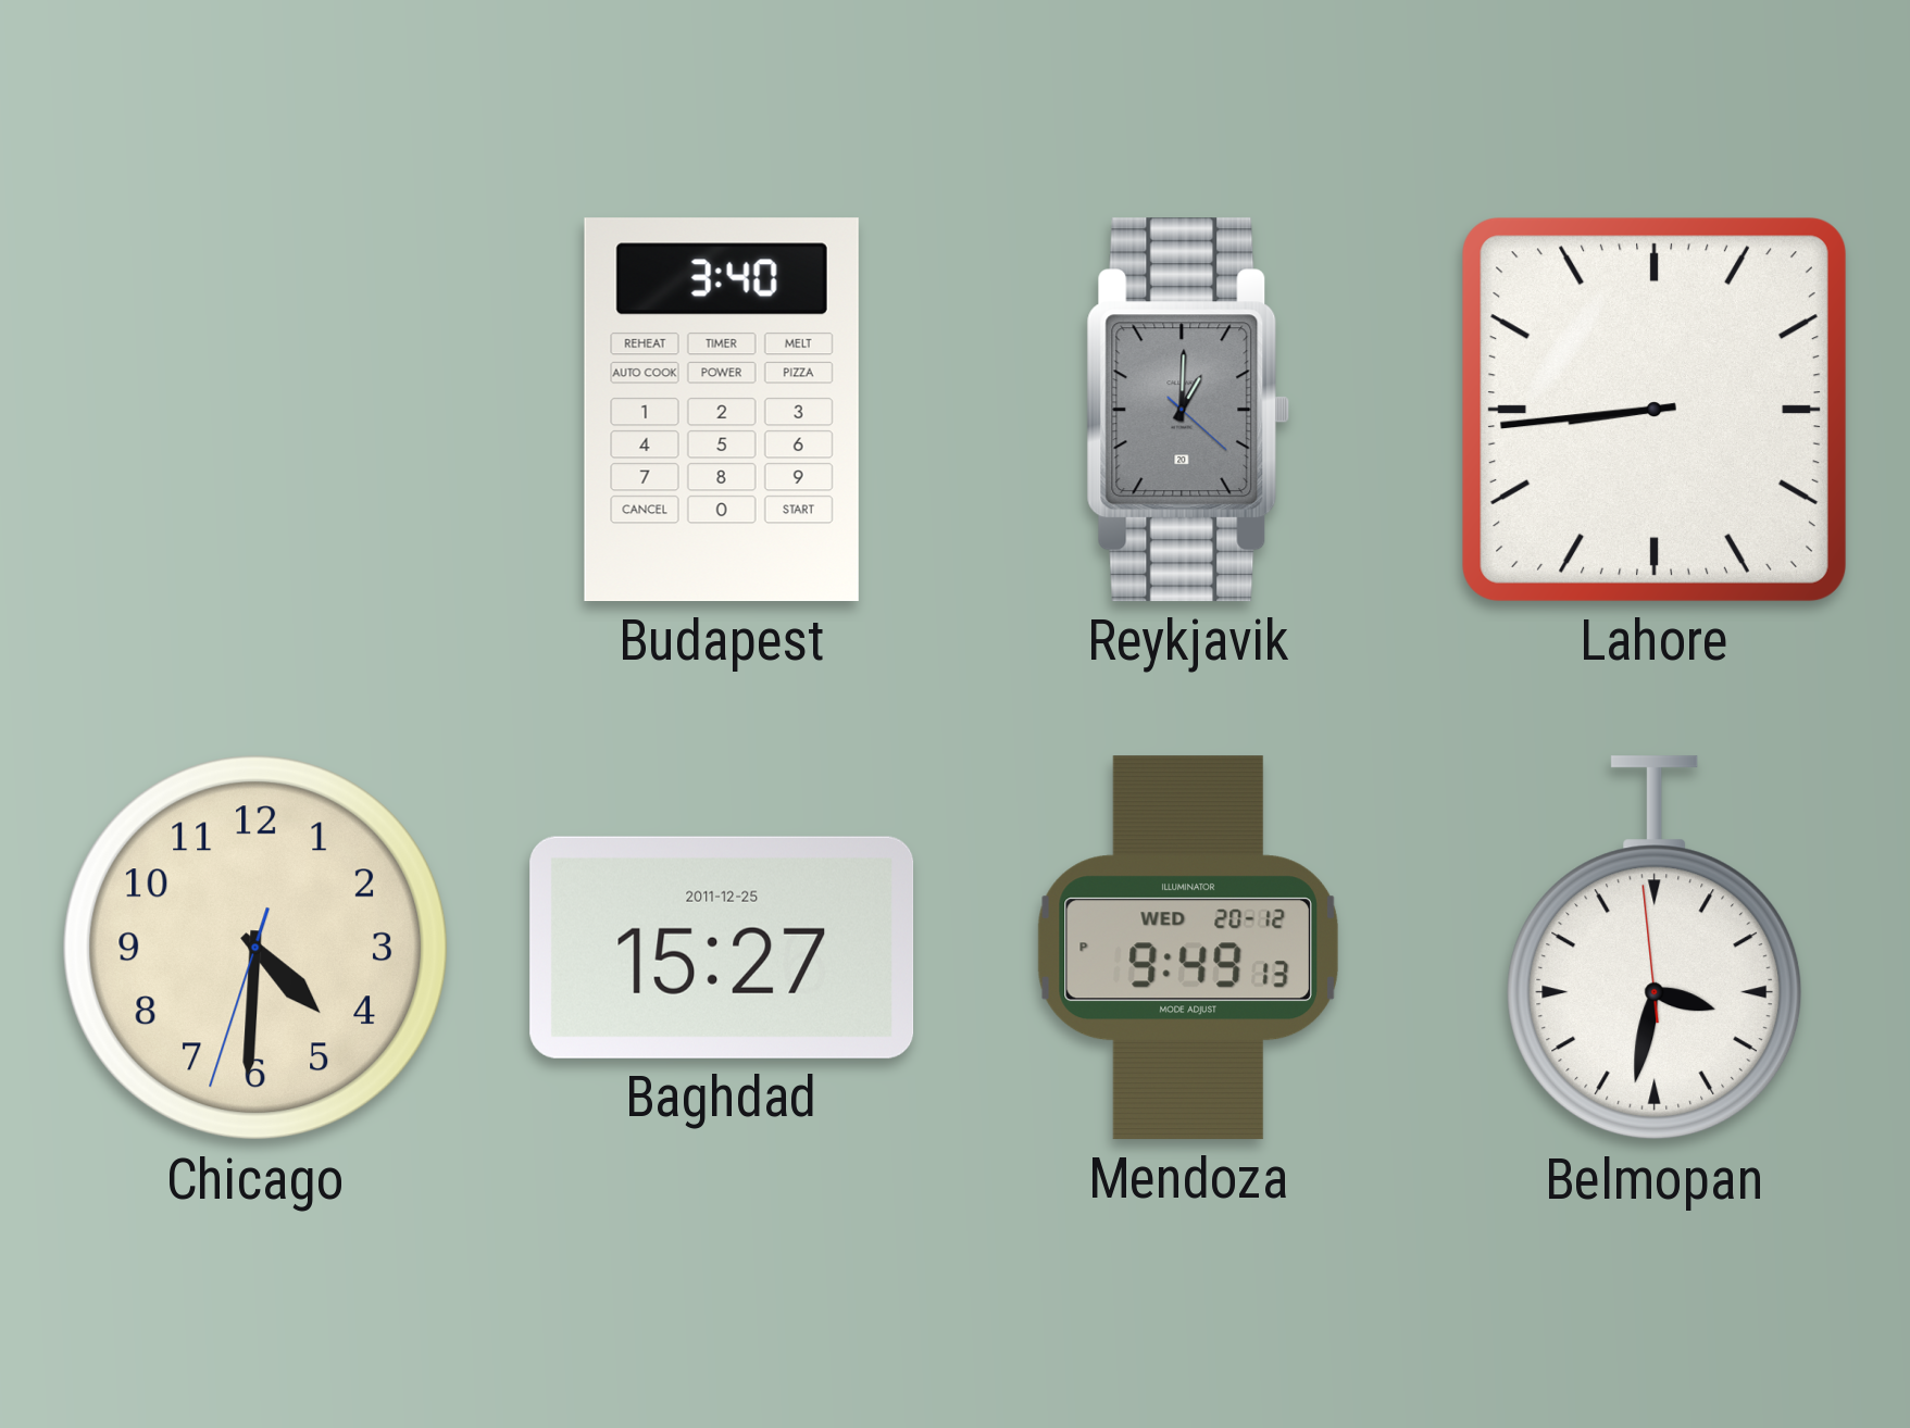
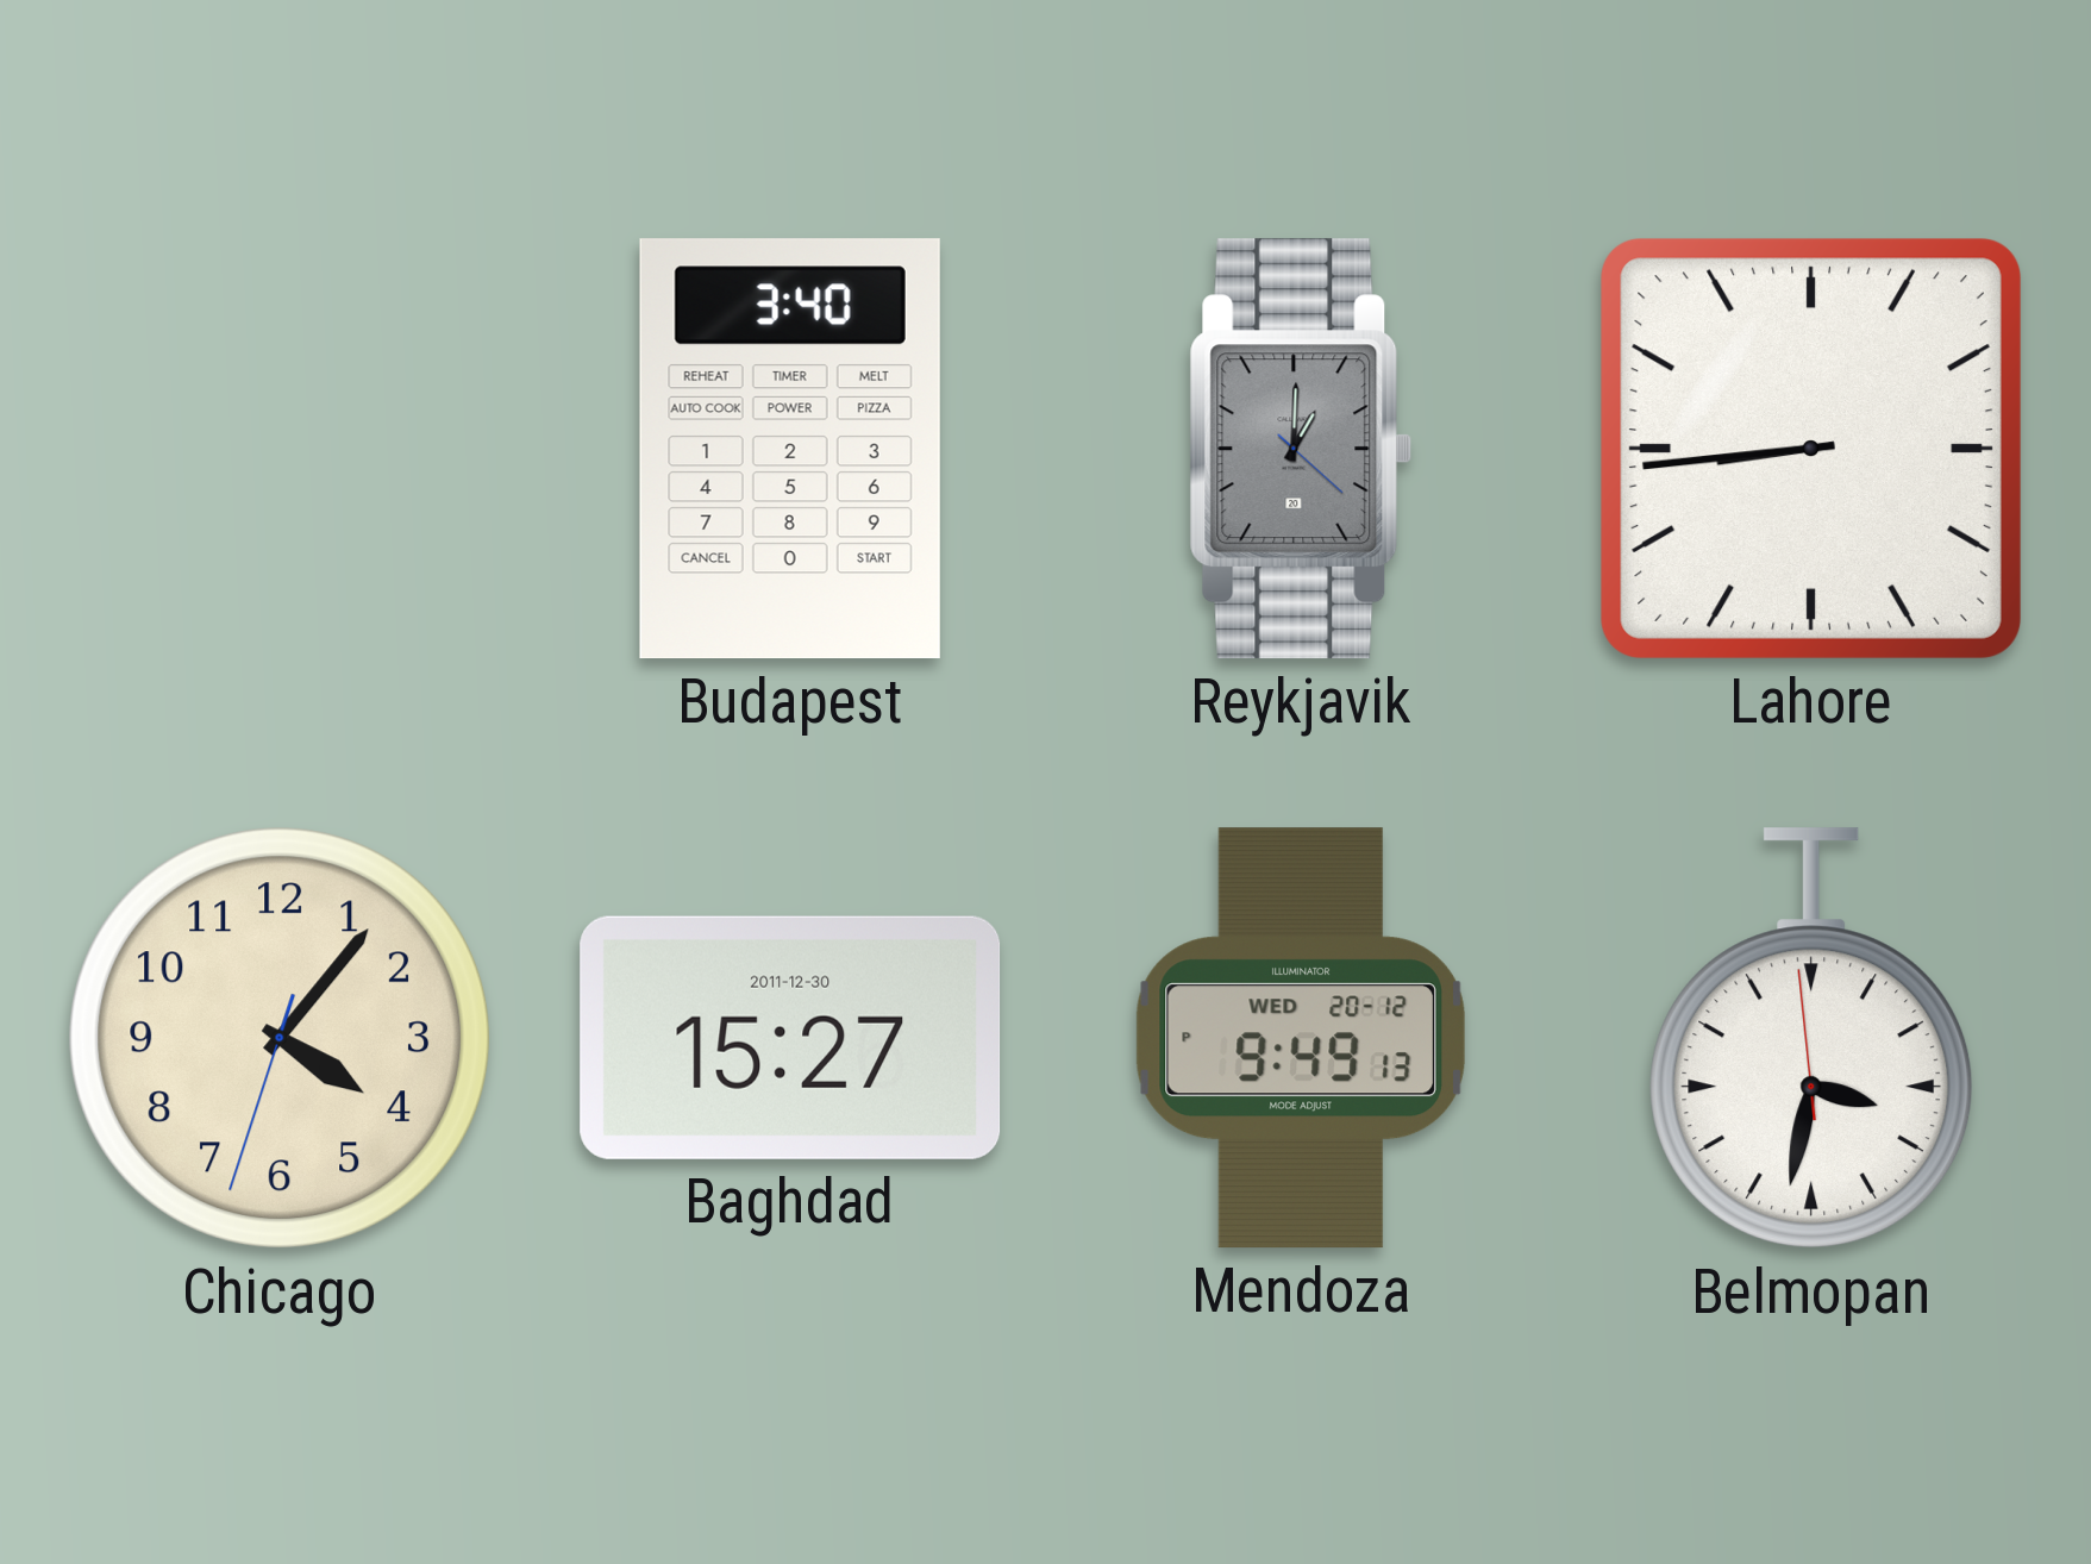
Chicago: 4:30 -> 4:06 (280, 1038)
Baghdad date: 2011-12-25 -> 2011-12-30 (790, 1038)
